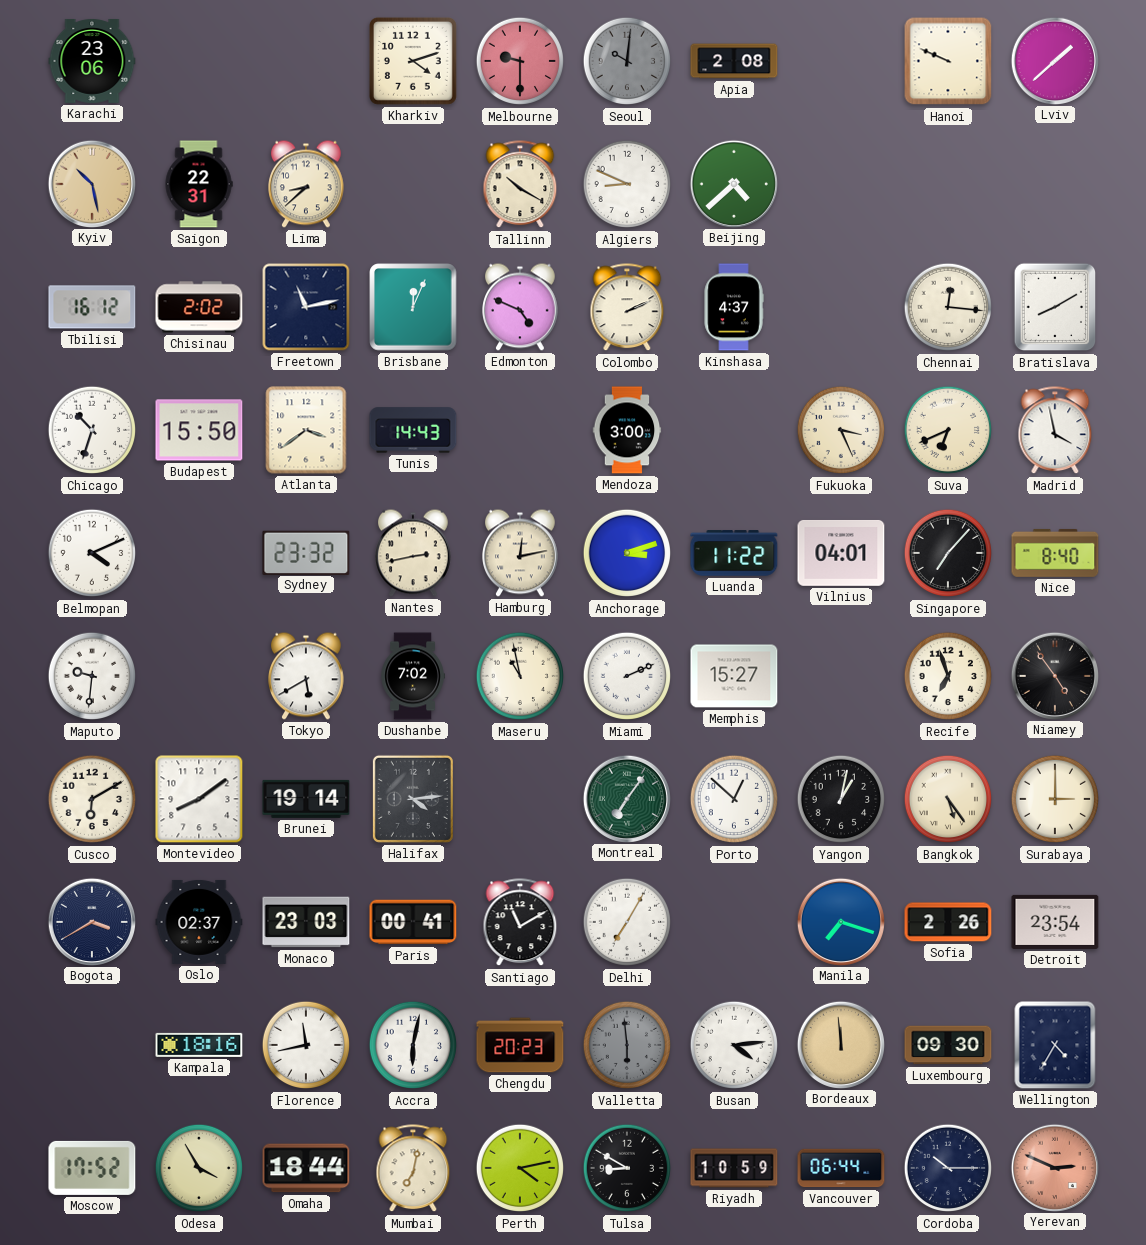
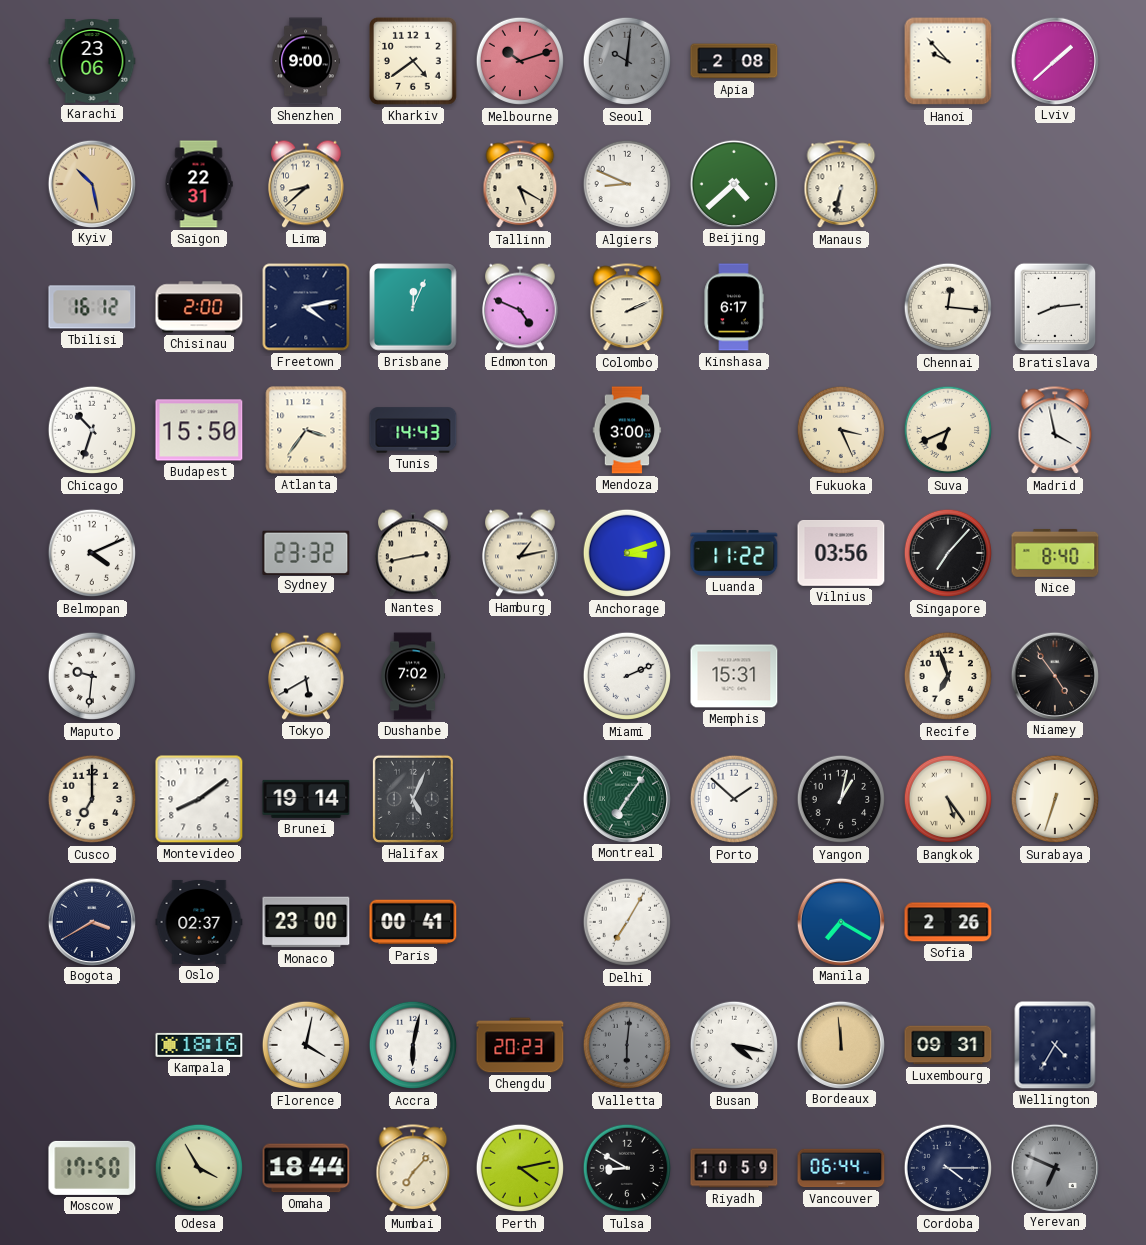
Shenzhen: none -> 9:00 (306, 61)
Kharkiv: 4:12 -> 4:39 (413, 61)
Melbourne: 9:30 -> 10:12 (520, 61)
Hanoi: 9:49 -> 9:53 (948, 61)
Tallinn: 10:20 -> 5:20 (520, 185)
Manaus: none -> 6:32 (841, 185)
Chisinau: 2:02 -> 2:00 (199, 307)
Freetown: 11:13 -> 4:13 (306, 307)
Kinshasa: 4:37 -> 6:17 (734, 307)
Bratislava: 8:10 -> 8:14 (1055, 307)
Atlanta: 3:39 -> 3:36 (306, 430)
Hamburg: 12:13 -> 1:13 (521, 553)
Vilnius: 04:01 -> 03:56 (841, 553)
Maseru: 10:58 -> none (520, 676)
Memphis: 15:27 -> 15:31 (734, 676)
Cusco: 6:10 -> 7:00 (92, 799)
Halifax: 4:14 -> 5:04 (413, 799)
Porto: 12:52 -> 1:52 (734, 799)
Surabaya: 3:00 -> 6:33 (1055, 799)
Monaco: 23:03 -> 23:00 (306, 922)
Santiago: 11:10 -> none (520, 923)
Manila: 7:18 -> 7:20 (840, 921)
Detroit: 23:54 -> none (1055, 922)
Florence: 11:43 -> 4:02 (306, 1045)
Valletta: 5:59 -> 6:01 (627, 1045)
Busan: 4:14 -> 4:17 (734, 1045)
Luxembourg: 09:30 -> 09:31 (948, 1045)
Moscow: 17:52 -> 17:50 (92, 1168)
Mumbai: 7:02 -> 7:07 (413, 1169)
Cordoba: 10:15 -> 4:15 (948, 1168)
Yerevan: 2:49 -> 6:49 (1054, 1167)
Yerevan dial: salmon -> grey (1054, 1167)
